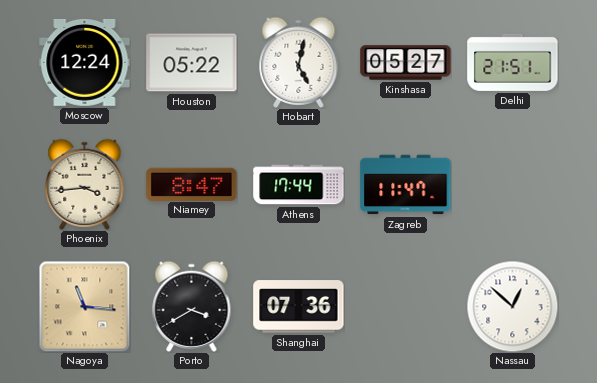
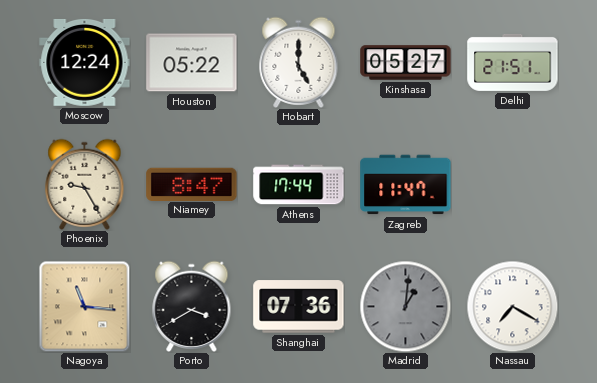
Hobart: 5:02 -> 5:00 (299, 62)
Phoenix: 3:44 -> 9:25 (85, 184)
Madrid: none -> 1:01 (405, 306)
Nassau: 12:52 -> 7:20 (512, 306)
